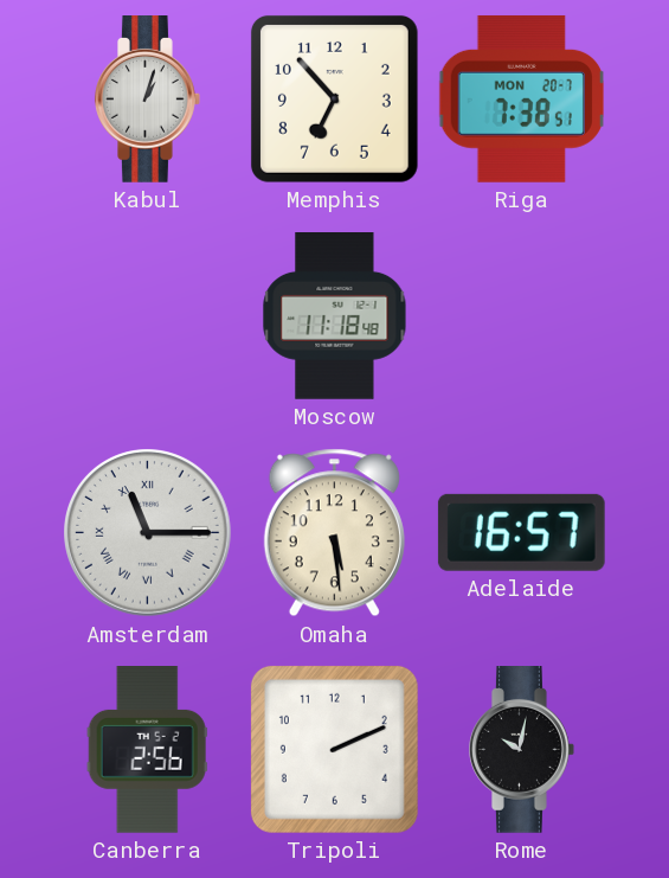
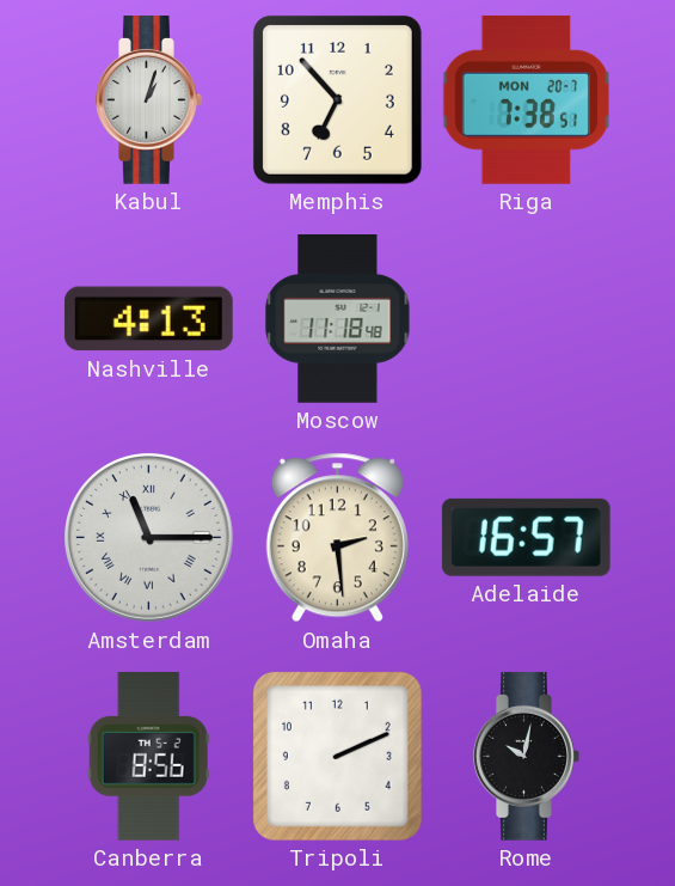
Nashville: none -> 4:13 (148, 319)
Omaha: 5:29 -> 2:29 (337, 538)
Canberra: 2:56 -> 8:56 (148, 757)
